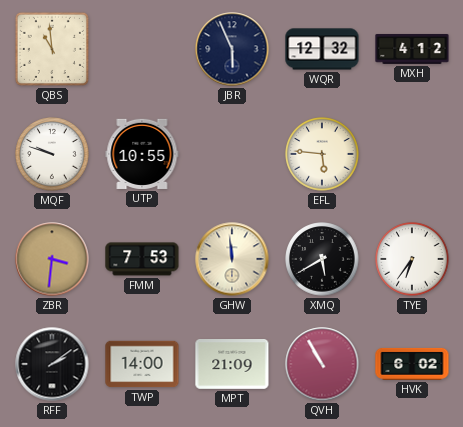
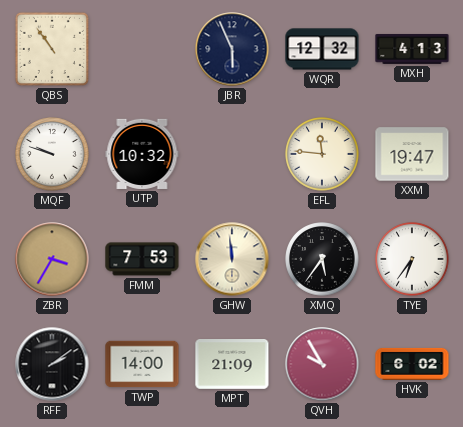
QBS: 10:59 -> 10:54 (52, 49)
MXH: 4:12 -> 4:13 (412, 49)
UTP: 10:55 -> 10:32 (142, 154)
EFL: 5:46 -> 11:46 (322, 154)
XXM: none -> 19:47 (412, 154)
ZBR: 3:31 -> 3:35 (52, 259)
XMQ: 5:40 -> 5:36 (322, 259)
QVH: 10:55 -> 9:55 (322, 364)
